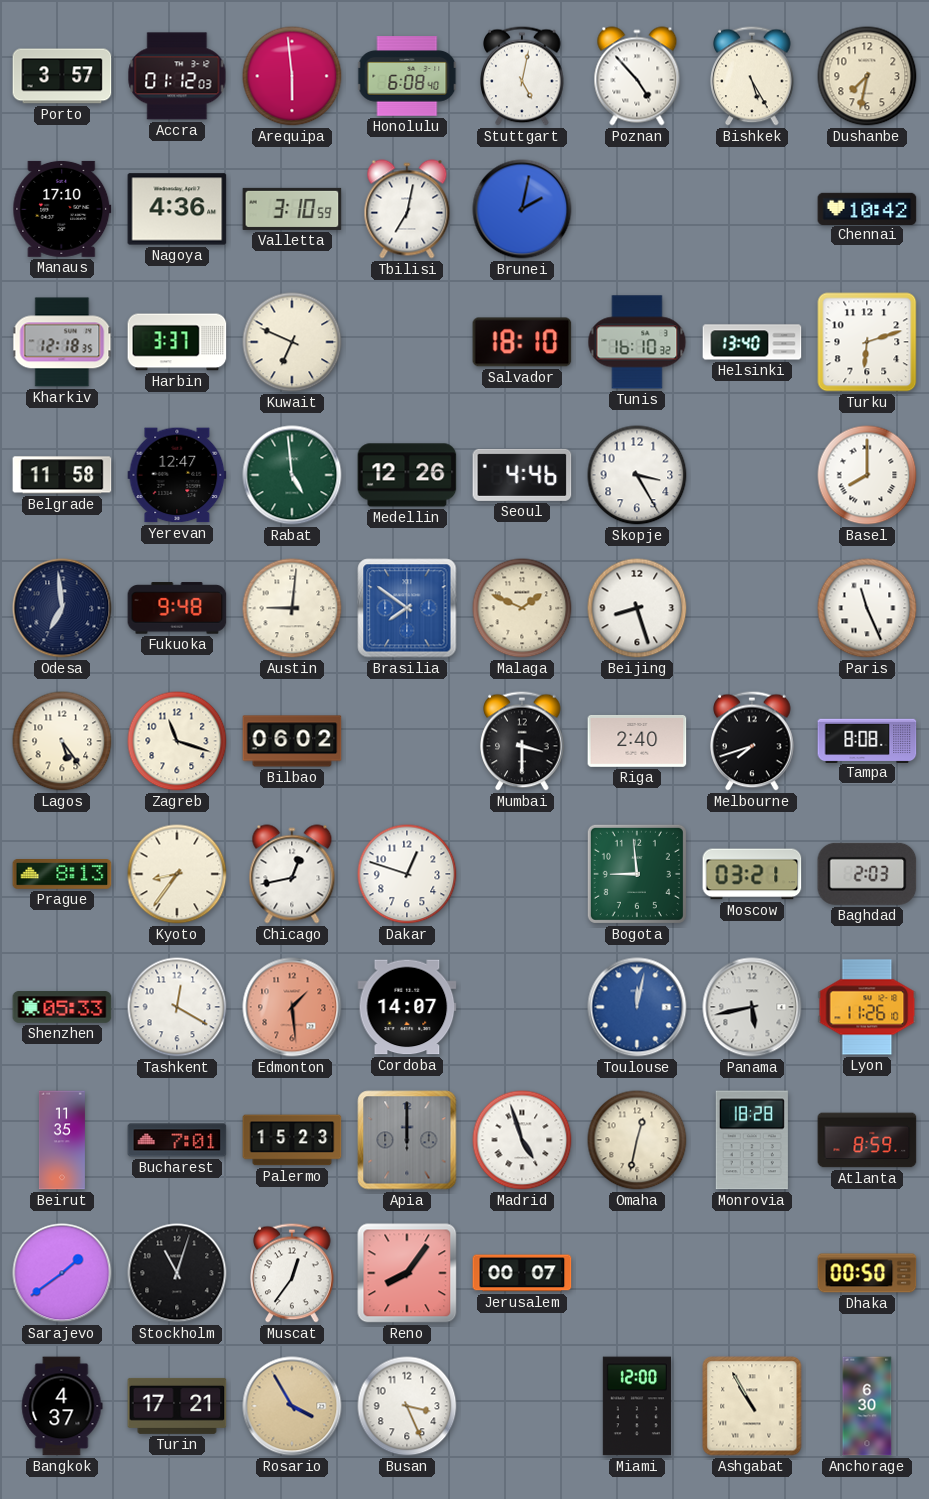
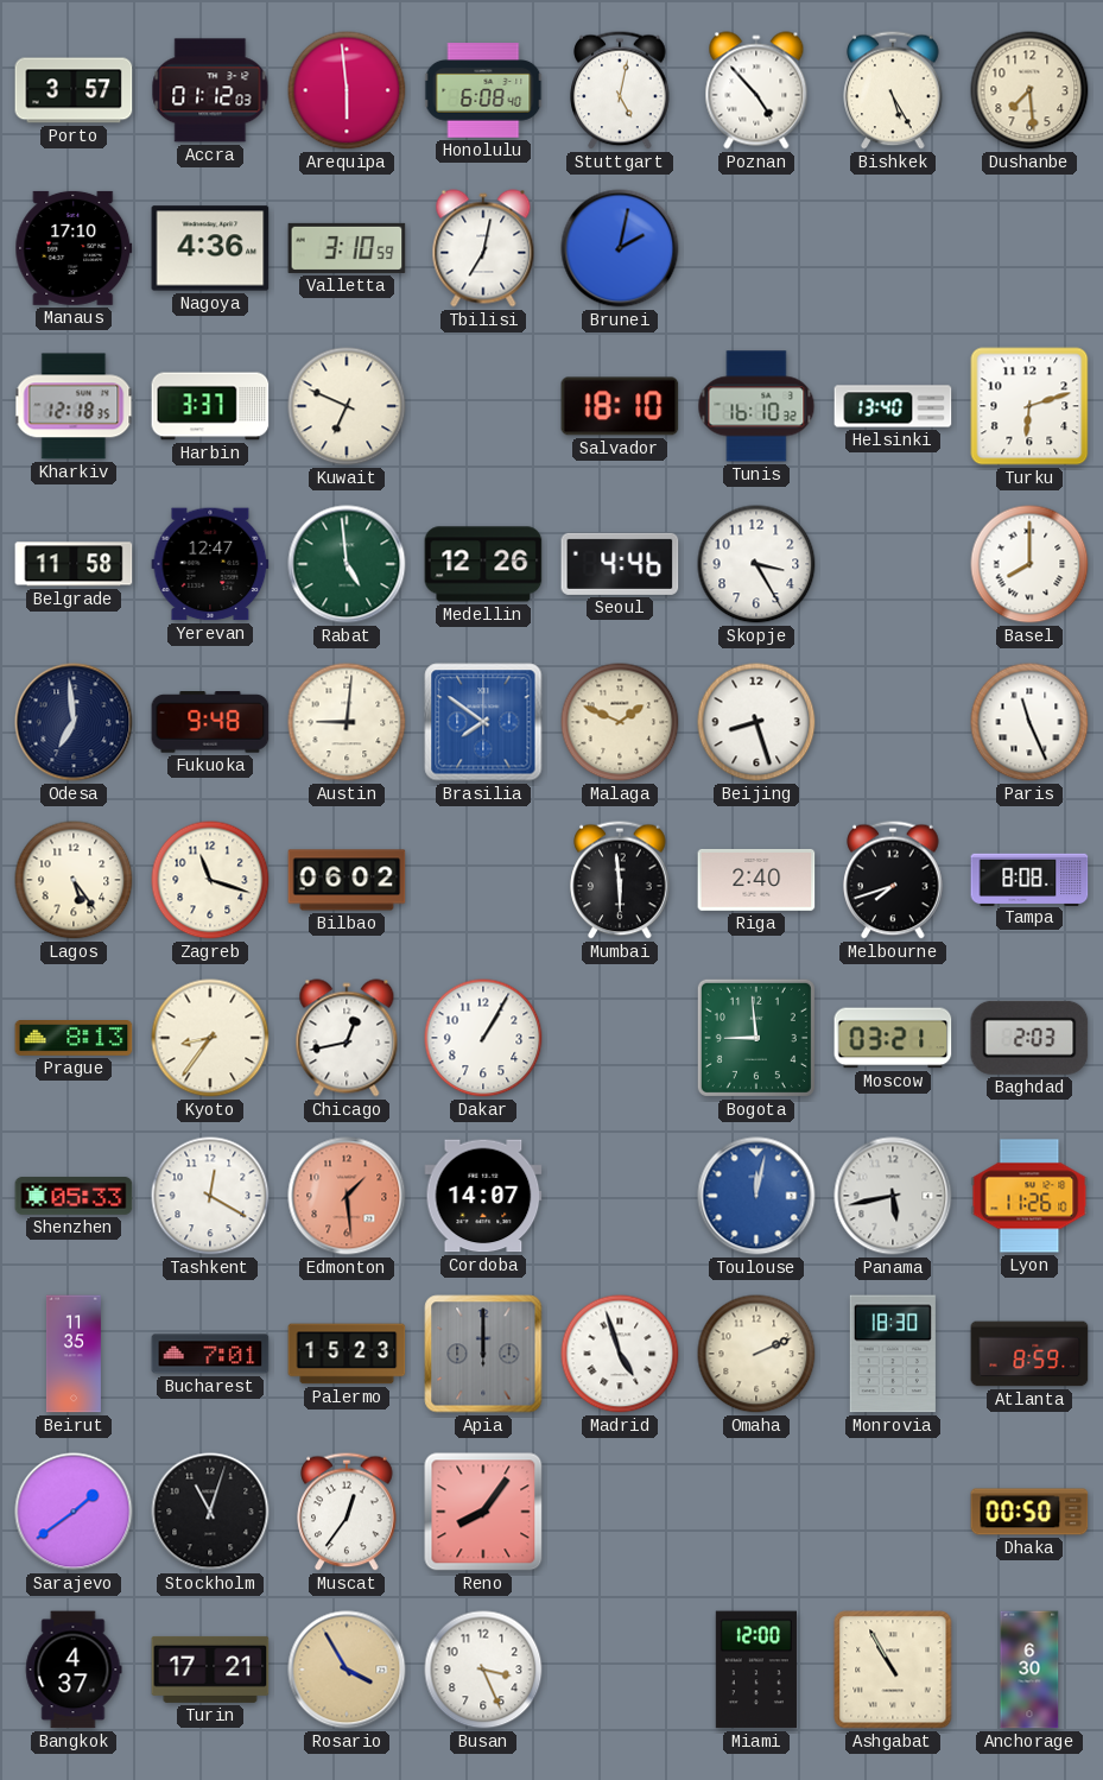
Dushanbe: 7:32 -> 7:29 (1029, 90)
Chennai: 10:42 -> none (867, 208)
Mumbai: 3:30 -> 5:59 (620, 880)
Dakar: 12:48 -> 1:05 (483, 1038)
Omaha: 12:32 -> 2:11 (756, 1354)
Monrovia: 18:28 -> 18:30 (893, 1354)
Jerusalem: 00:07 -> none (522, 1273)
